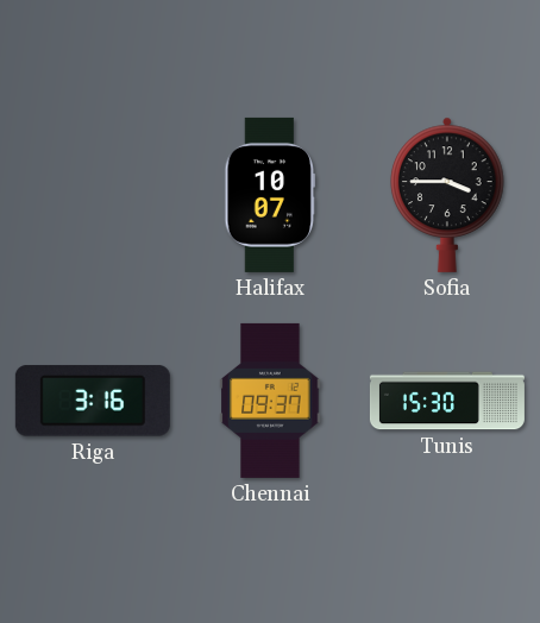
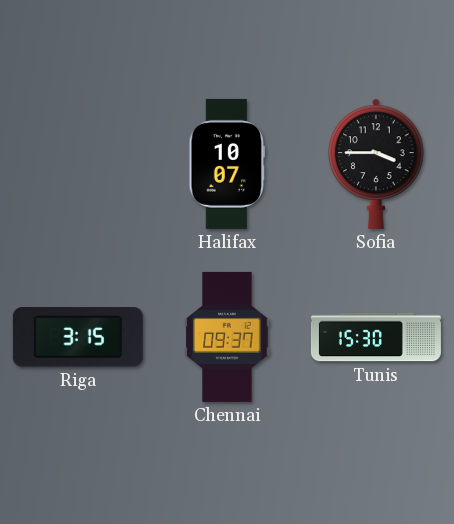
Riga: 3:16 -> 3:15 (78, 337)
